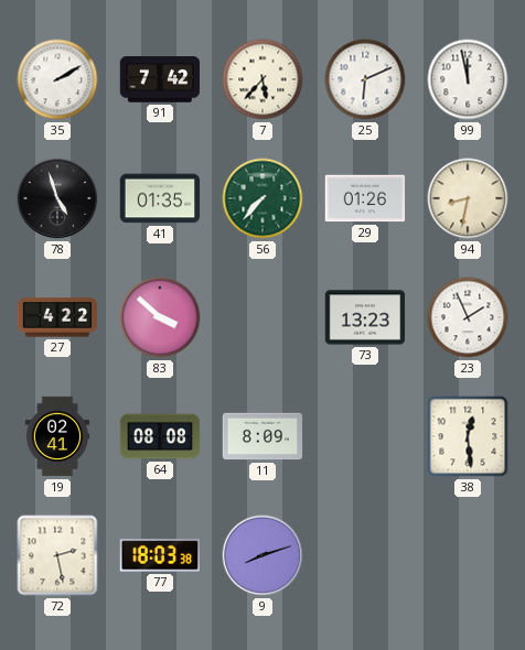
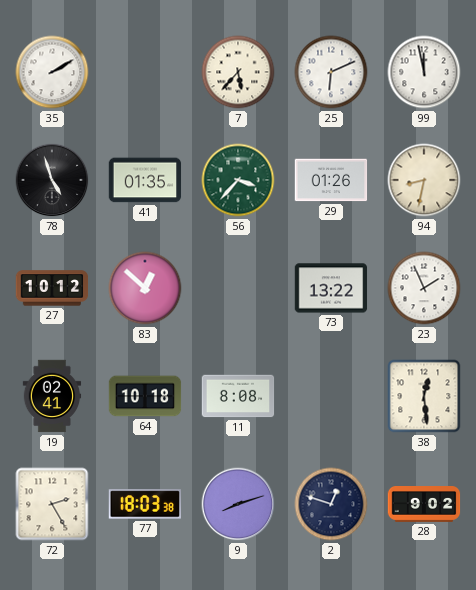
91: 7:42 -> none (160, 79)
56: 7:37 -> 3:37 (238, 180)
27: 4:22 -> 10:12 (52, 288)
83: 3:52 -> 12:52 (145, 288)
73: 13:23 -> 13:22 (331, 288)
64: 08:08 -> 10:18 (145, 396)
11: 8:09 -> 8:08 (238, 396)
72: 2:28 -> 2:25 (52, 504)
2: none -> 12:48 (331, 504)
28: none -> 9:02 (424, 505)
